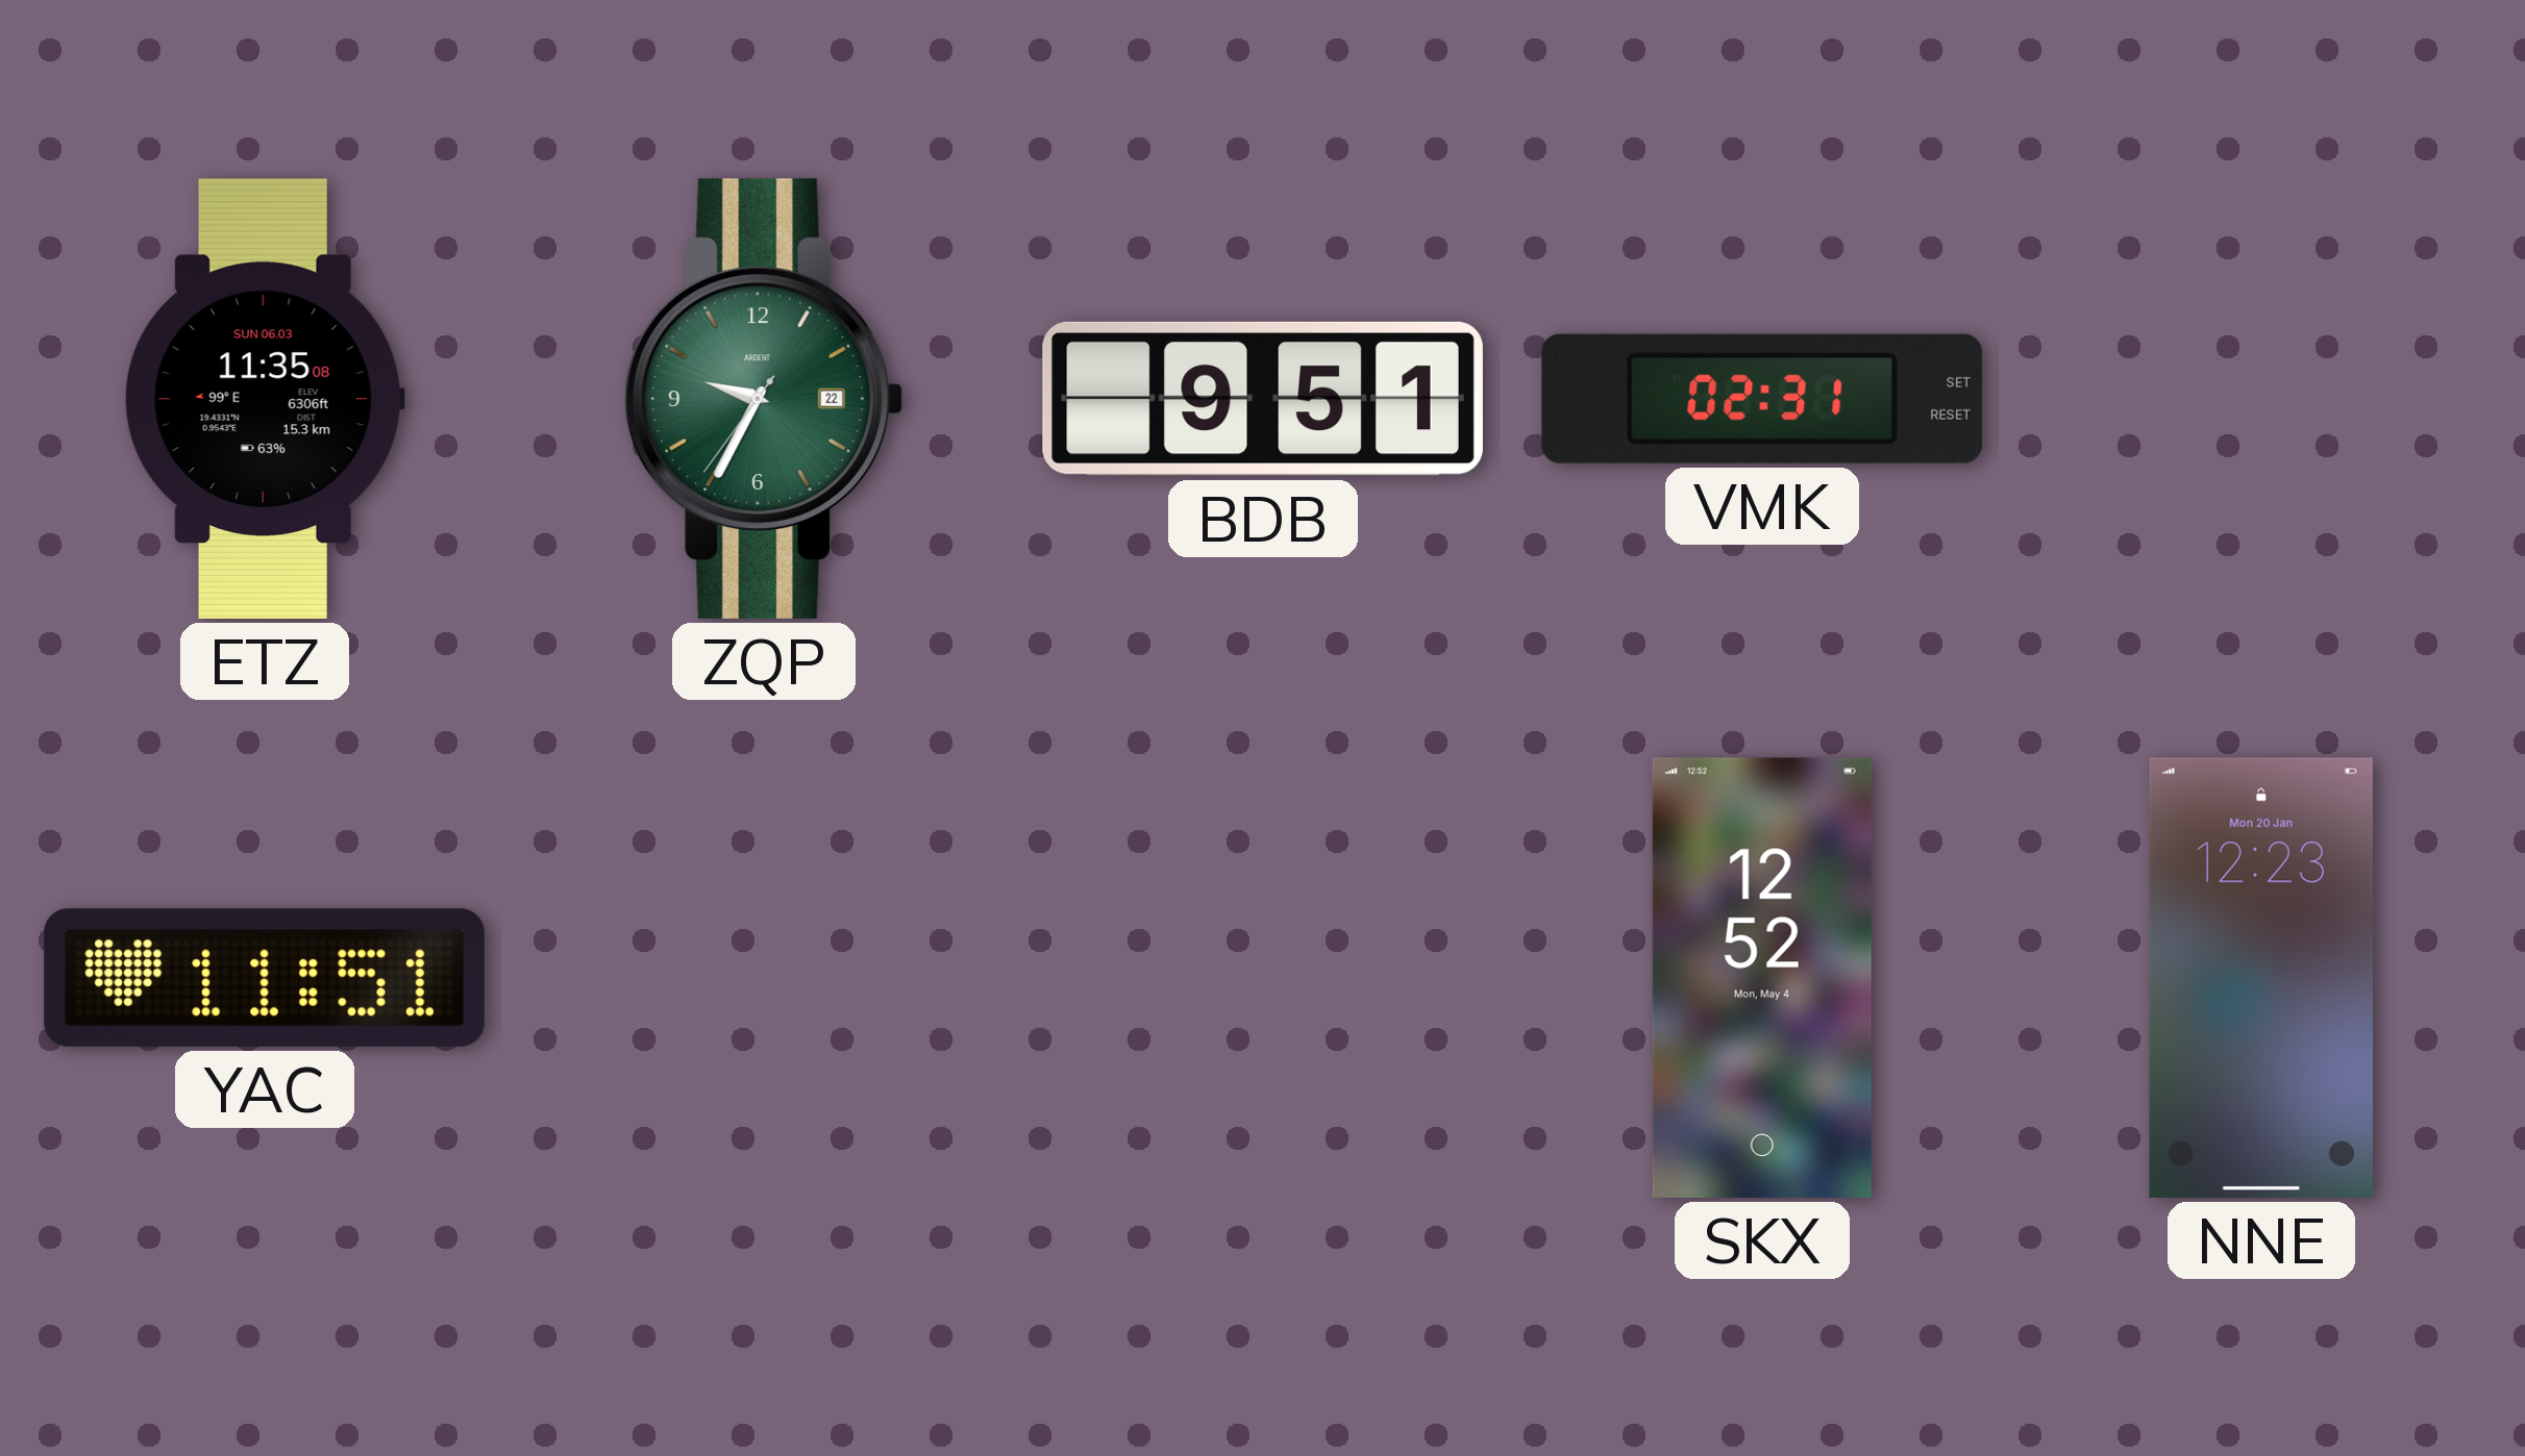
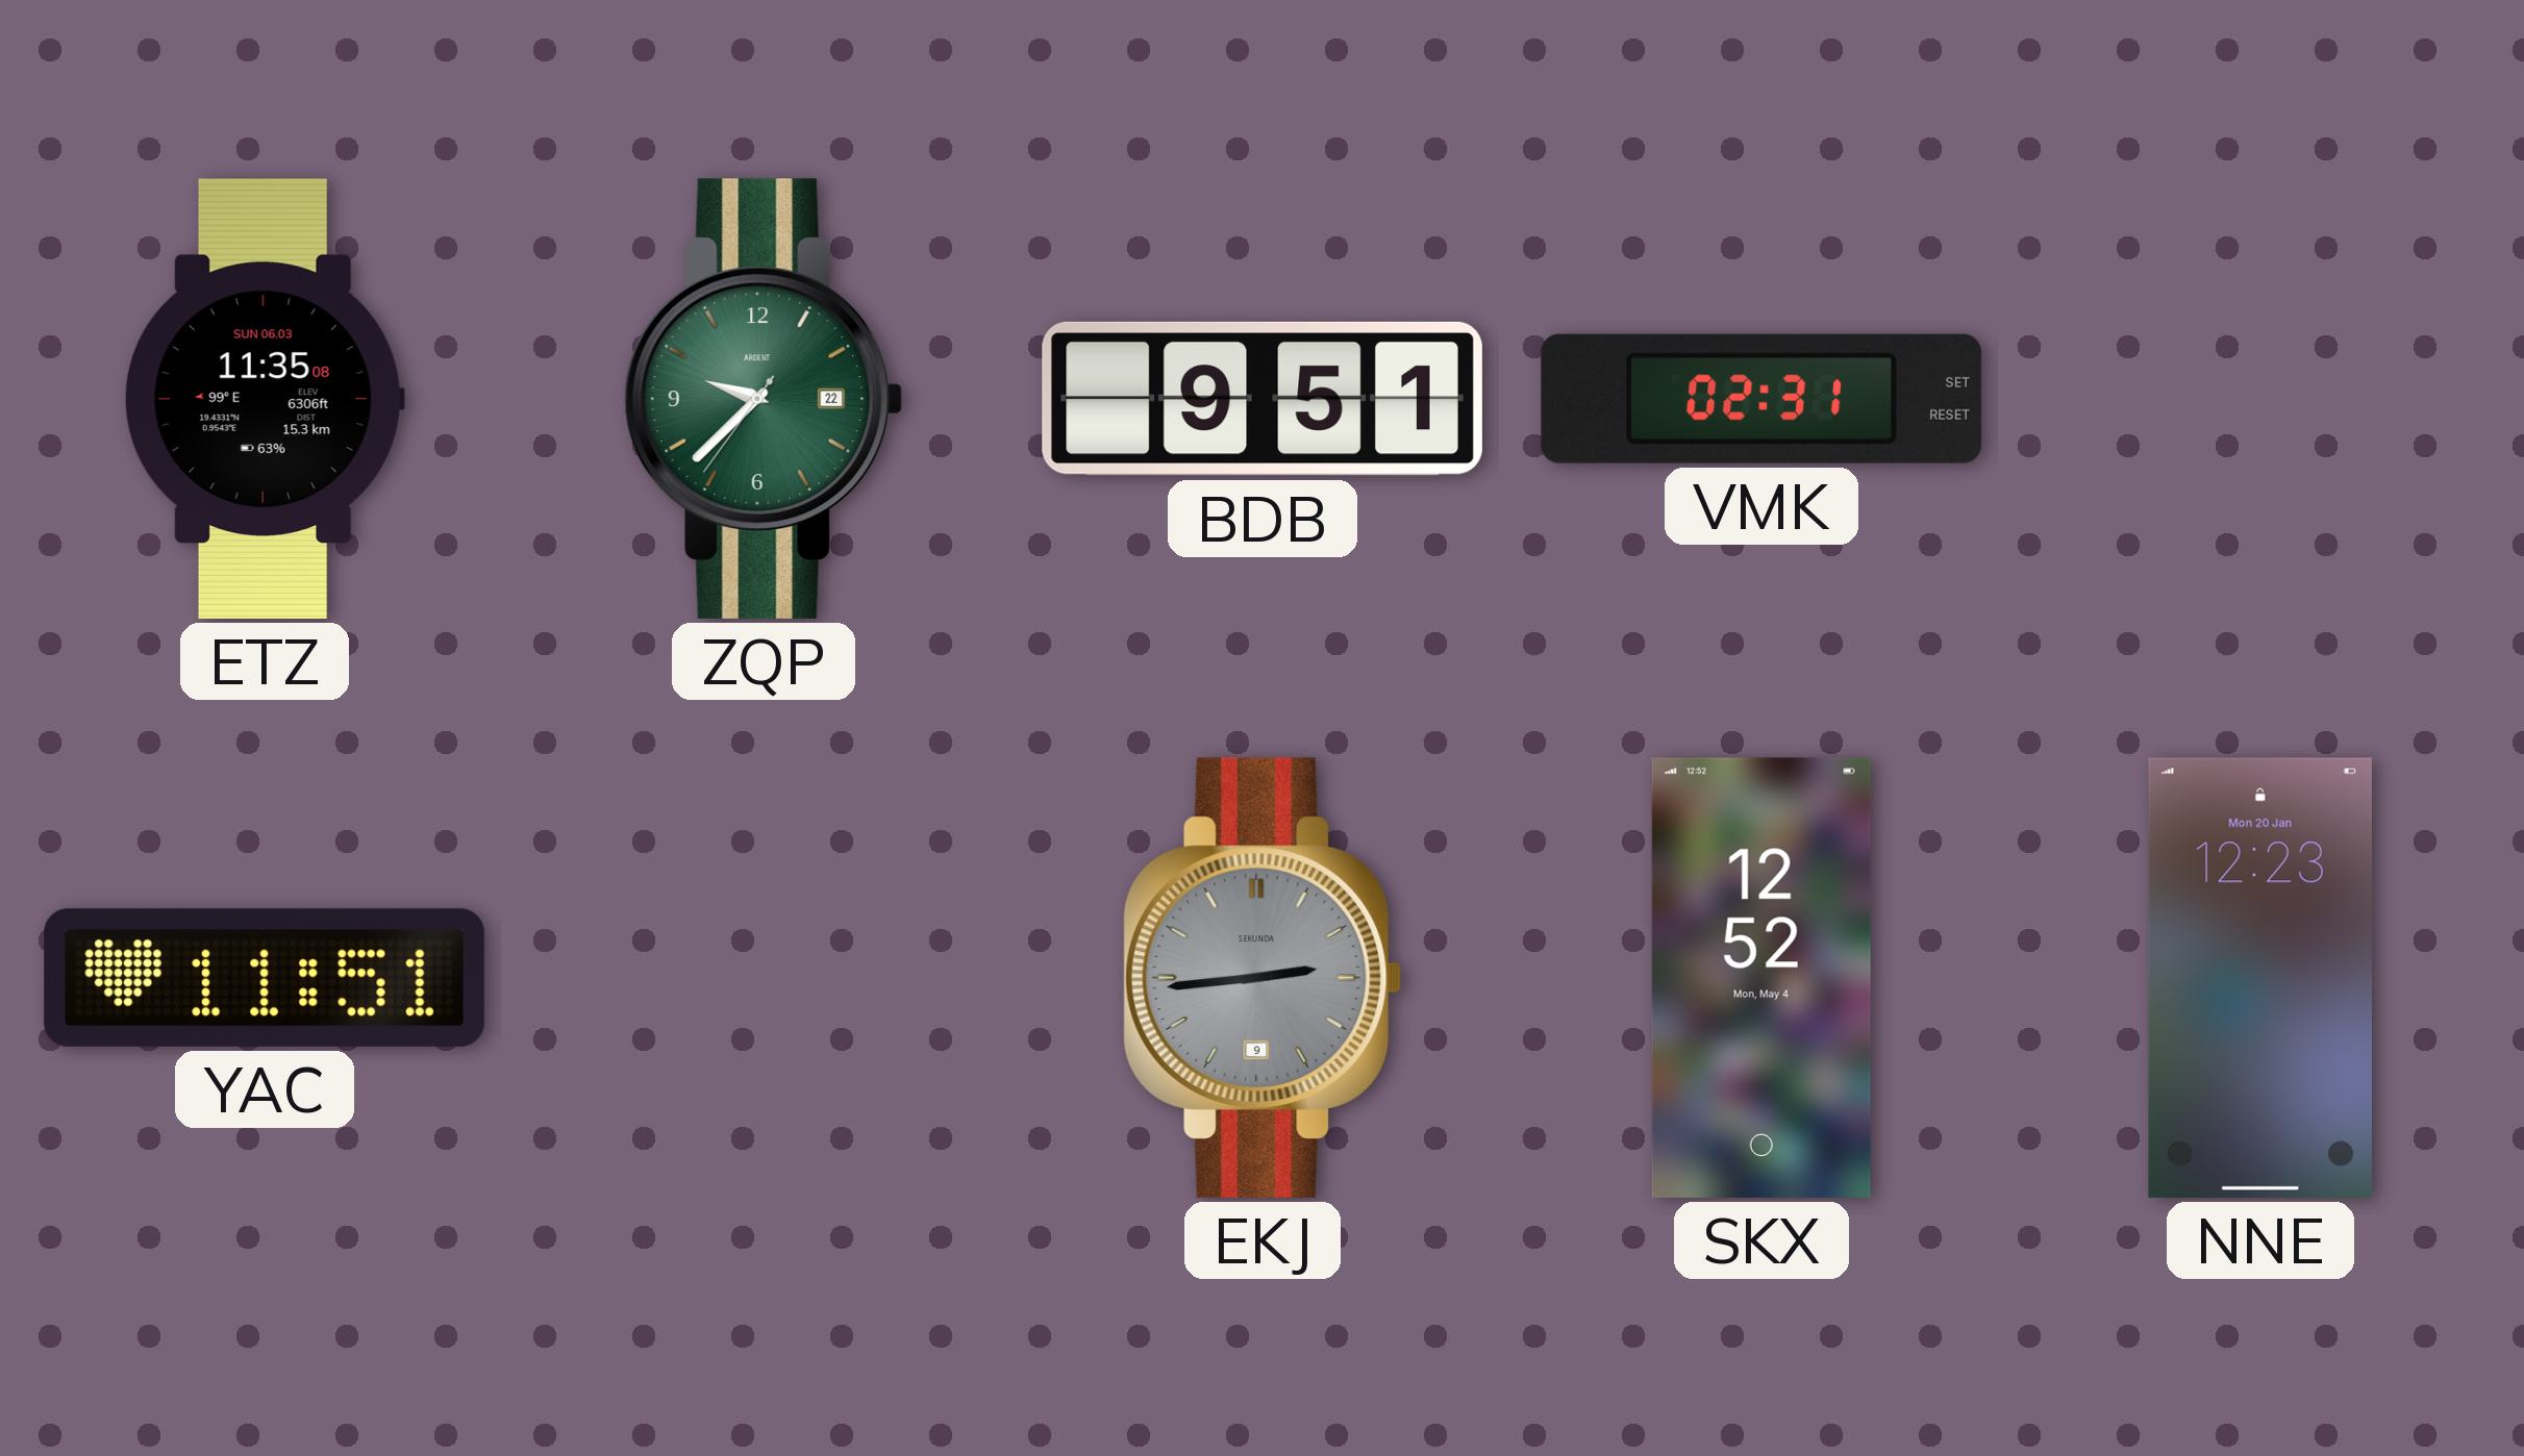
ZQP: 9:34 -> 9:37 (764, 399)
EKJ: none -> 2:44 (1263, 978)
